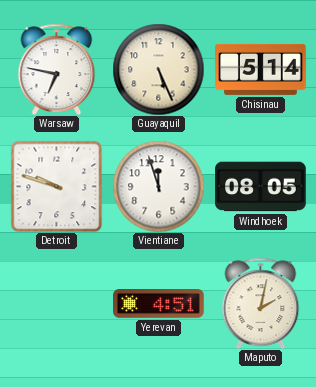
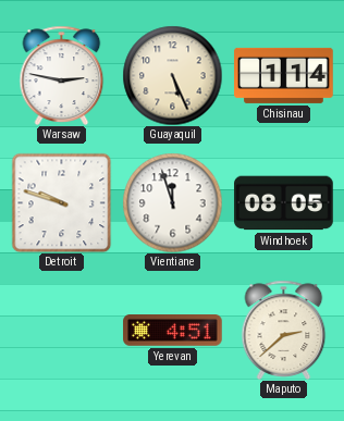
Warsaw: 6:47 -> 2:47 (62, 75)
Chisinau: 5:14 -> 1:14 (284, 75)
Maputo: 2:02 -> 2:38 (284, 330)
